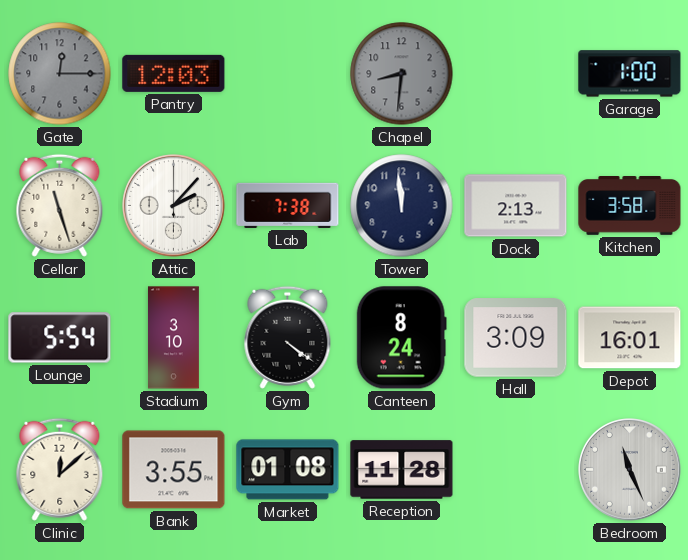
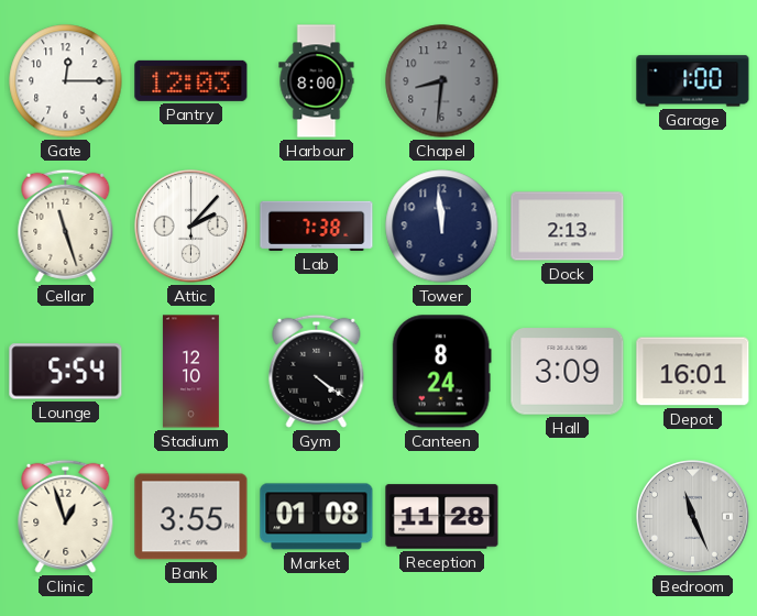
Gate dial: grey -> white (66, 81)
Harbour: none -> 8:00 (317, 81)
Kitchen: 3:58 -> none (630, 206)
Stadium: 3:10 -> 12:10 (190, 372)
Clinic: 12:08 -> 12:57 (66, 516)
